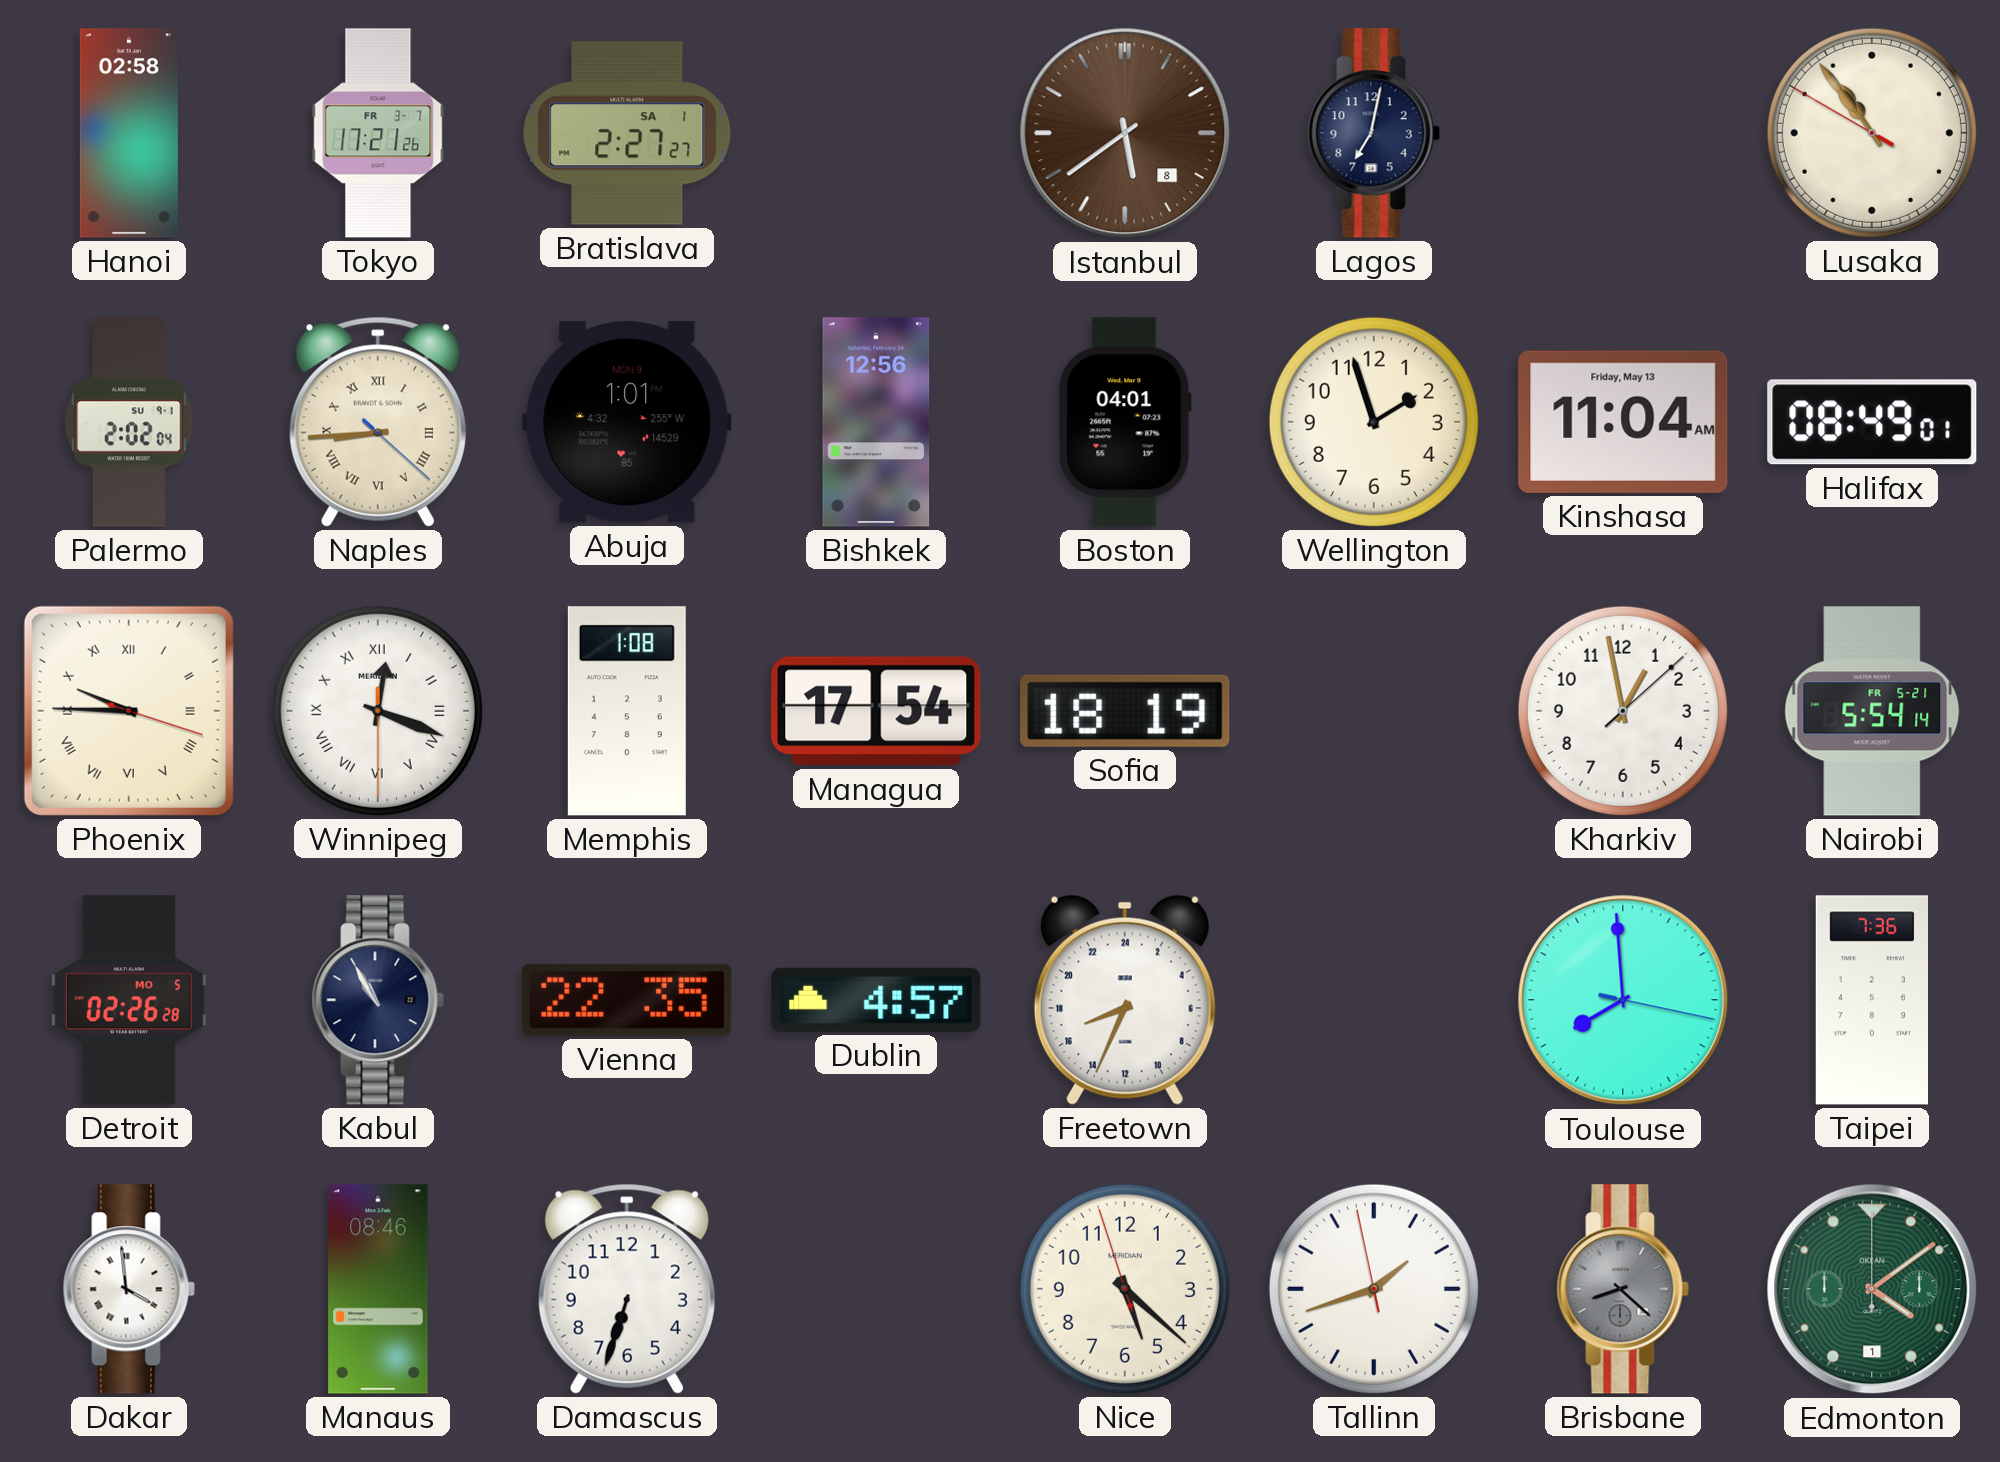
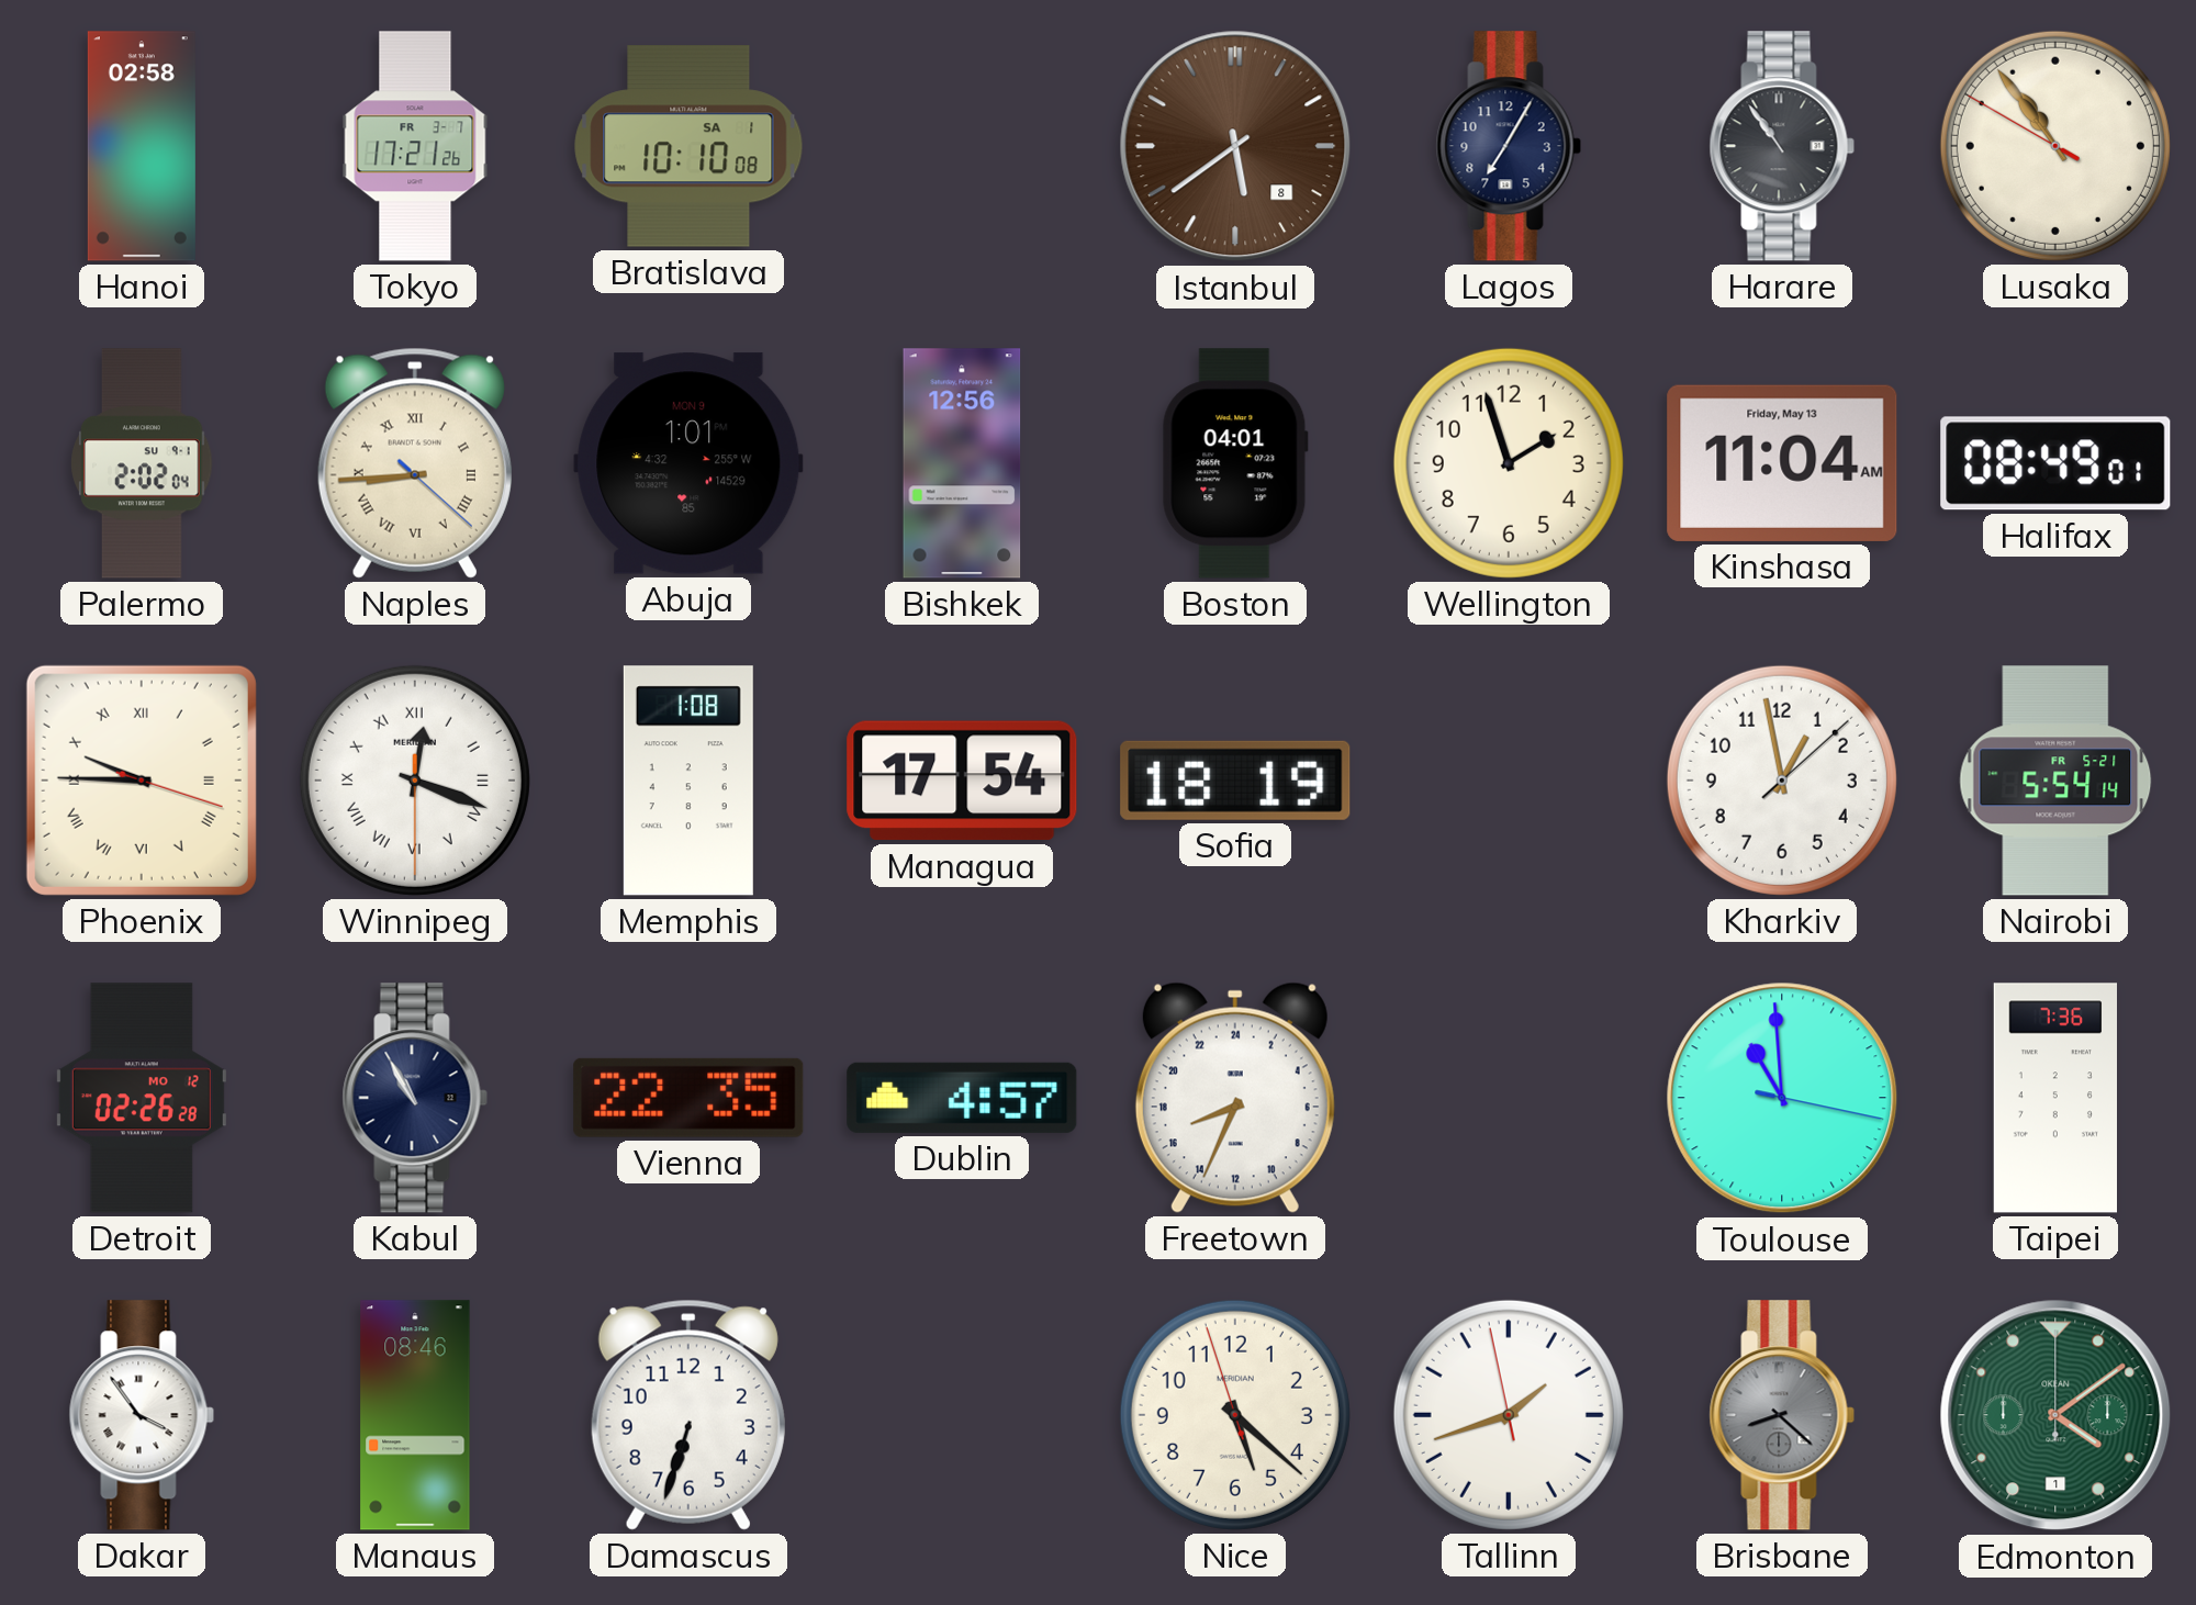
Bratislava: 2:27 -> 10:10 (688, 146)
Lagos: 7:02 -> 7:05 (1509, 146)
Harare: none -> 10:54 (1782, 146)
Detroit date: MO 5 -> MO 12 (142, 1098)
Toulouse: 7:59 -> 10:59 (1782, 1098)
Dakar: 3:59 -> 3:54 (142, 1415)
